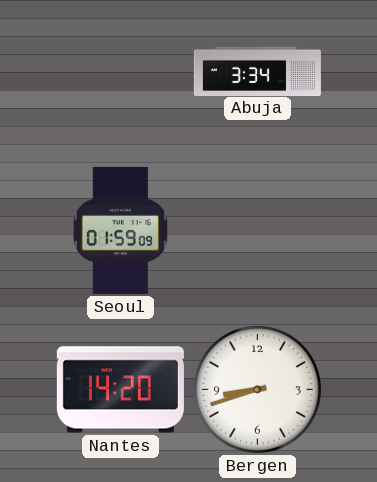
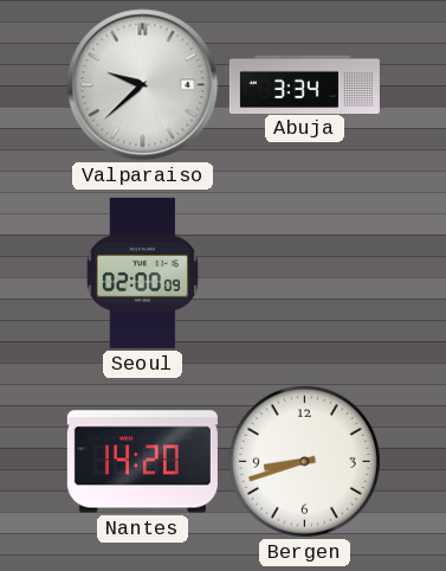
Valparaiso: none -> 9:38 (143, 85)
Seoul: 01:59 -> 02:00 (142, 272)
